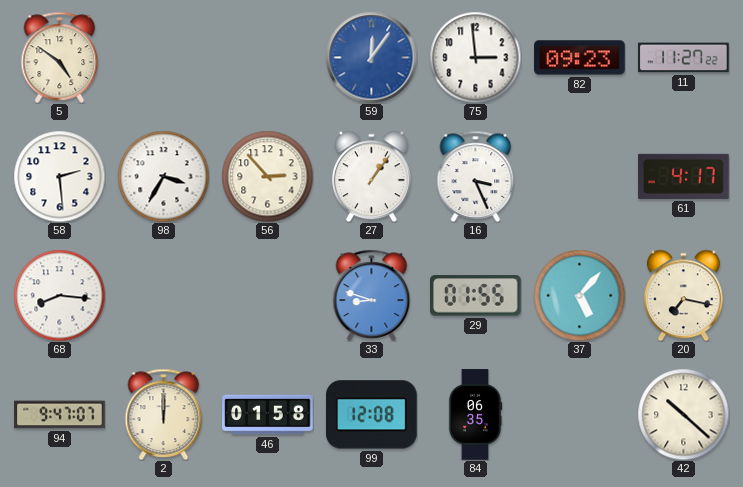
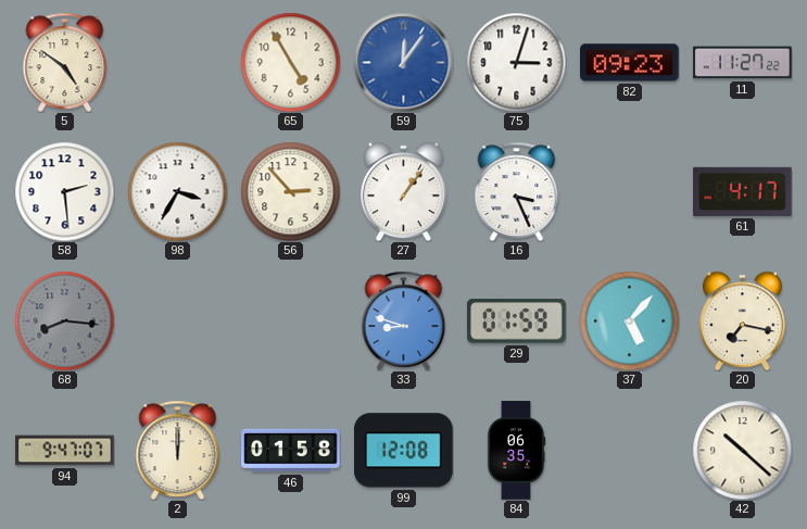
65: none -> 4:55 (290, 62)
75: 2:59 -> 3:03 (516, 62)
68 dial: white -> grey (64, 320)
29: 01:55 -> 01:59 (517, 322)
